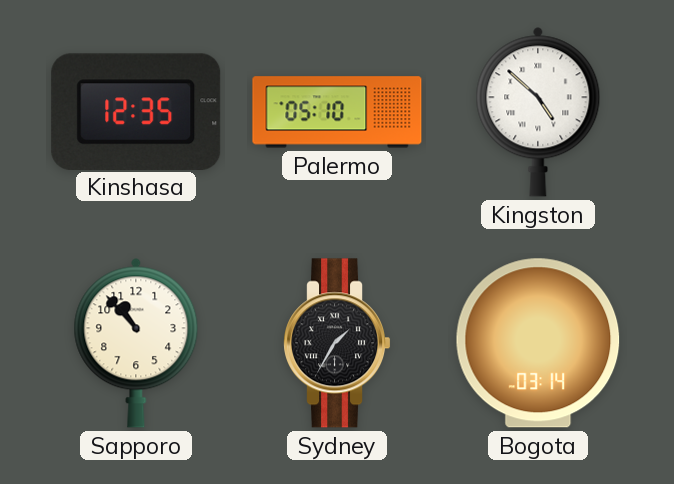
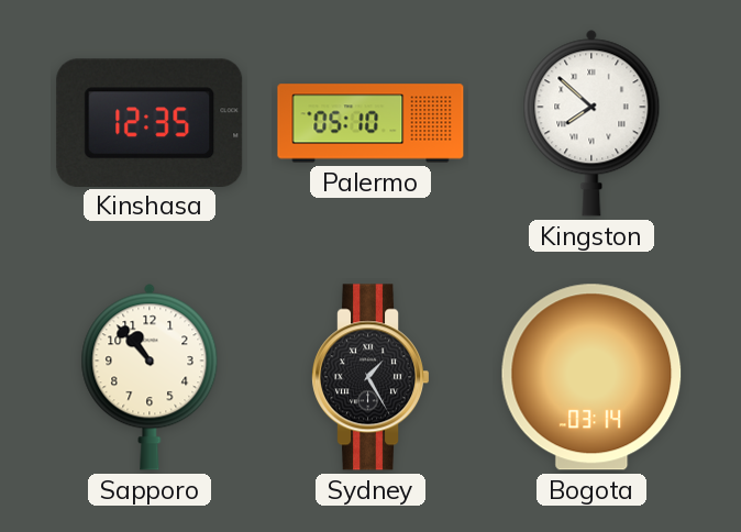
Kingston: 4:52 -> 7:52 (591, 123)
Sydney: 1:35 -> 1:25 (370, 377)
